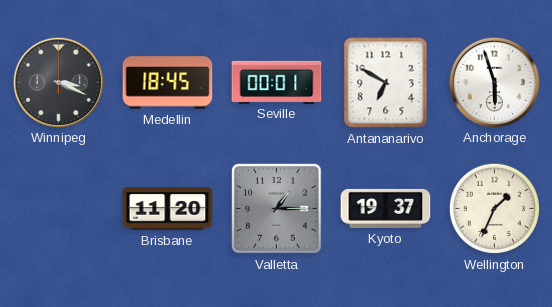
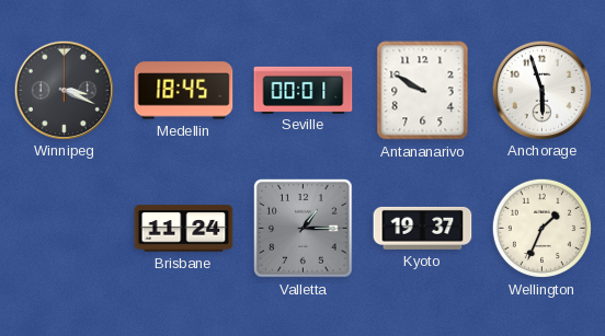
Antananarivo: 6:50 -> 9:50 (423, 91)
Brisbane: 11:20 -> 11:24 (184, 229)
